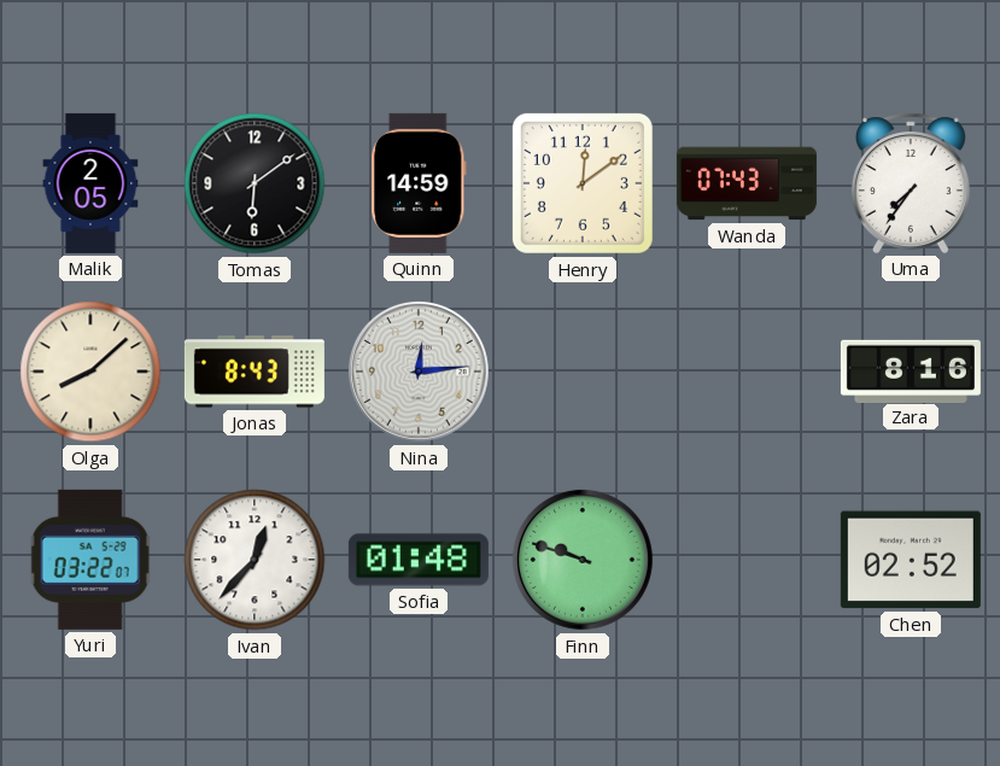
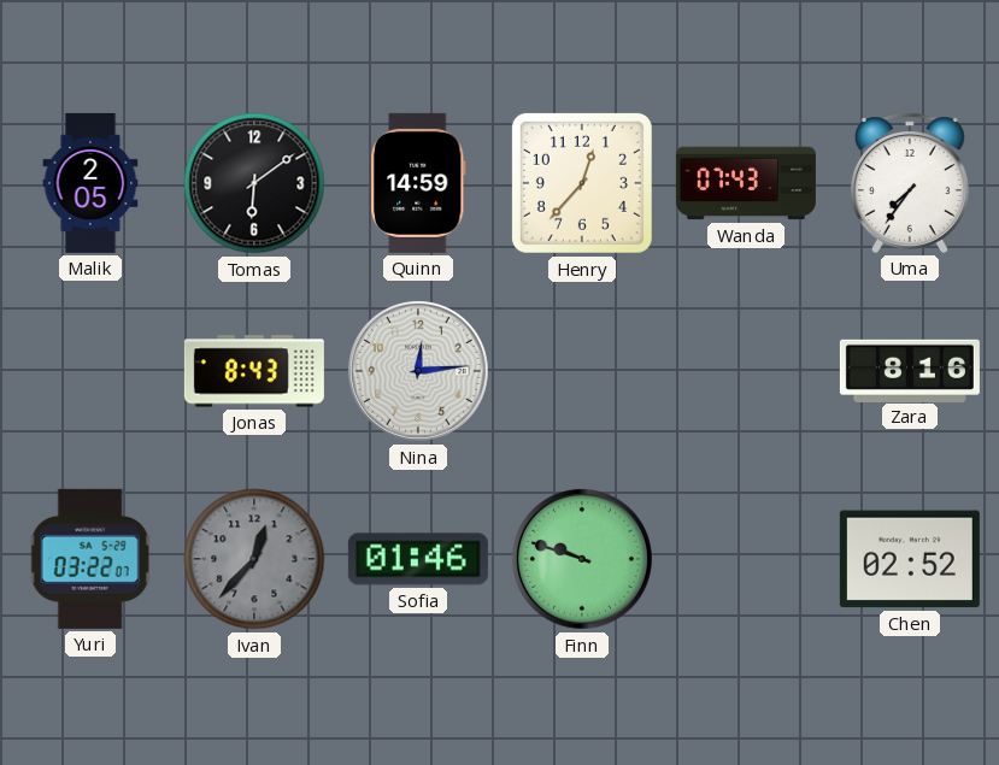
Henry: 12:09 -> 12:37 (582, 183)
Olga: 8:08 -> none (90, 372)
Ivan dial: white -> grey (254, 559)
Sofia: 01:48 -> 01:46 (418, 559)
